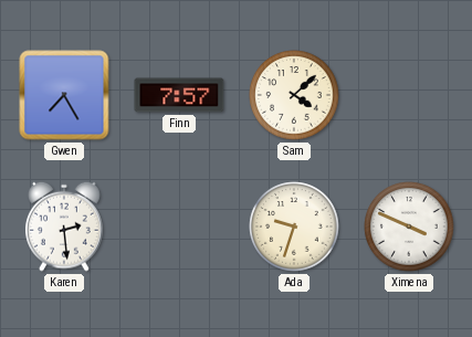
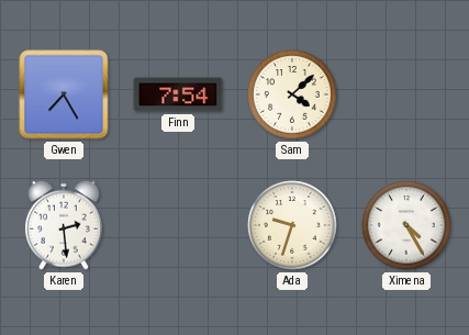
Finn: 7:57 -> 7:54 (178, 94)
Ximena: 3:49 -> 4:25 (406, 225)
